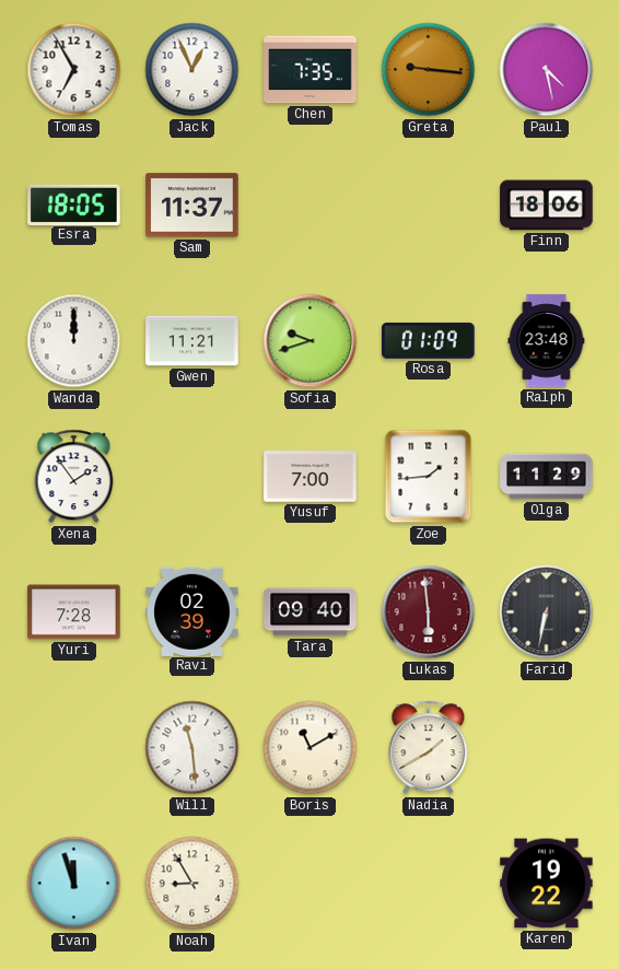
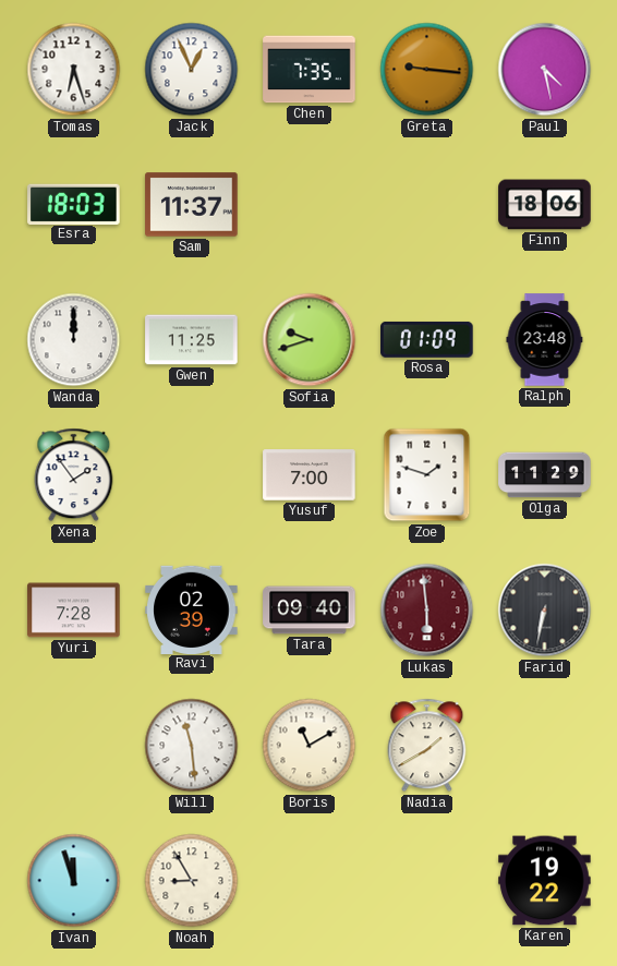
Tomas: 6:55 -> 6:27 (74, 70)
Esra: 18:05 -> 18:03 (74, 204)
Gwen: 11:21 -> 11:25 (192, 340)
Zoe: 1:44 -> 1:48 (427, 475)
